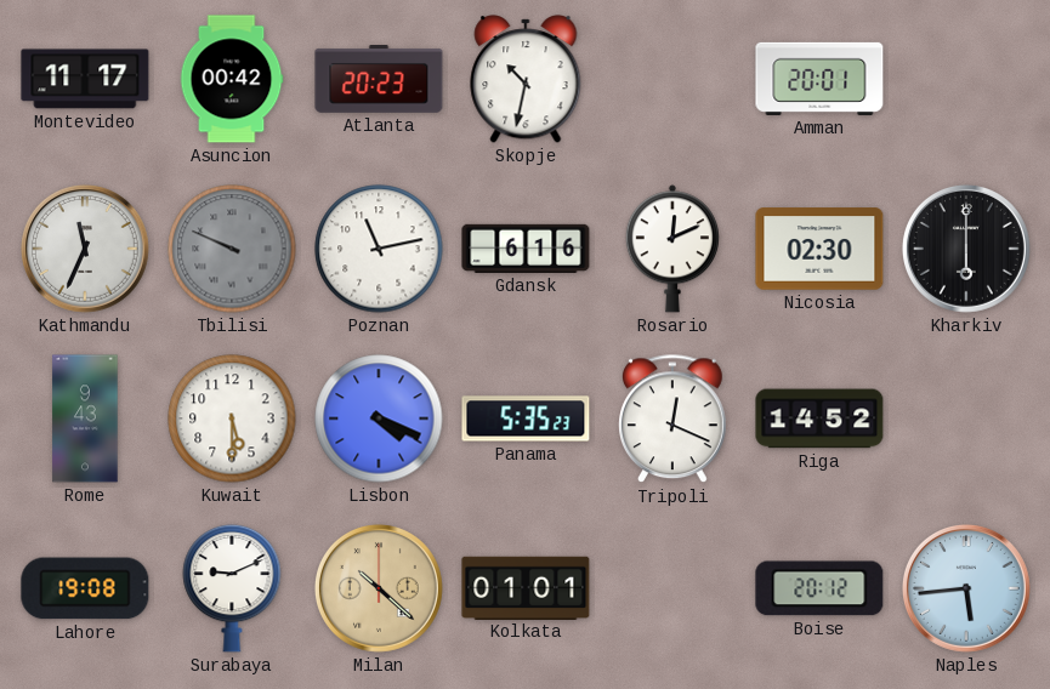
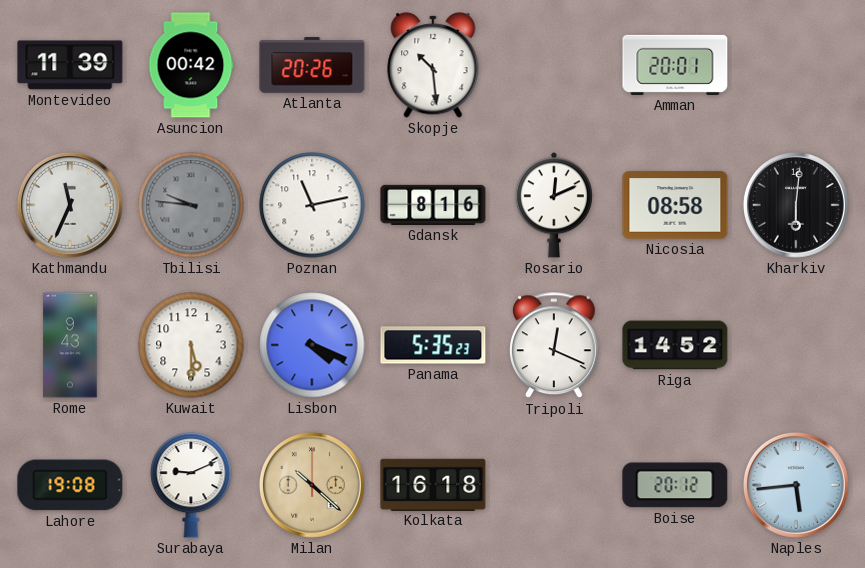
Montevideo: 11:17 -> 11:39 (70, 65)
Atlanta: 20:23 -> 20:26 (312, 66)
Skopje: 10:32 -> 10:29 (433, 65)
Tbilisi: 9:49 -> 9:46 (191, 205)
Gdansk: 6:16 -> 8:16 (433, 205)
Nicosia: 02:30 -> 08:58 (675, 205)
Kharkiv: 6:00 -> 6:01 (796, 205)
Kolkata: 01:01 -> 16:18 (433, 484)
